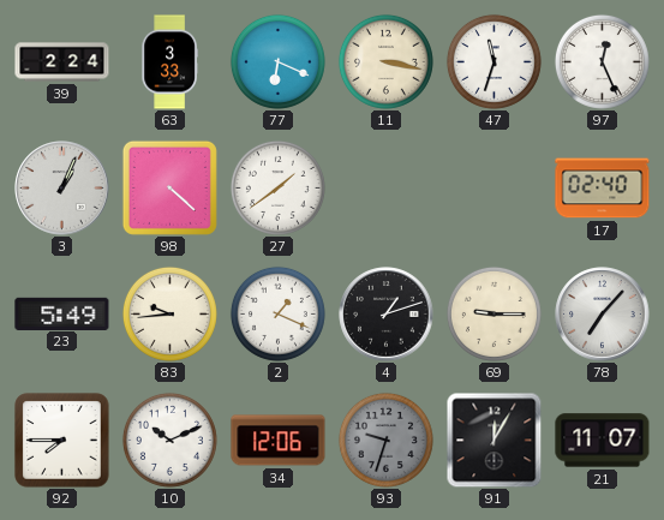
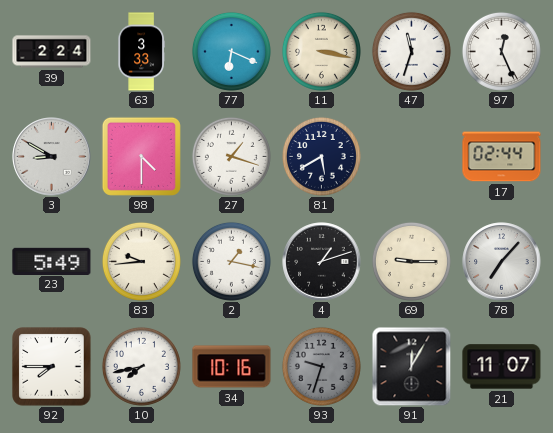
3: 1:04 -> 8:50 (52, 157)
98: 4:22 -> 4:30 (141, 156)
27: 1:39 -> 1:18 (231, 156)
81: none -> 5:40 (321, 156)
17: 02:40 -> 02:44 (502, 157)
2: 1:19 -> 1:17 (231, 261)
10: 10:11 -> 7:43 (141, 366)
34: 12:06 -> 10:16 (232, 367)
